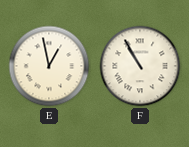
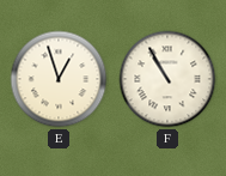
E: 12:58 -> 12:57 (59, 79)
